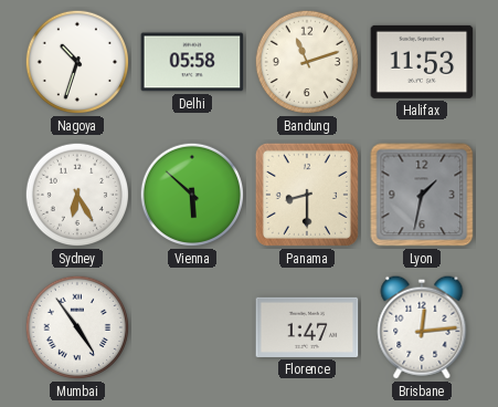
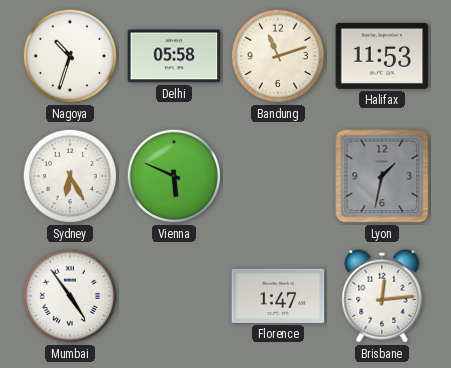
Vienna: 5:52 -> 5:49 (174, 176)
Panama: 8:30 -> none (307, 195)
